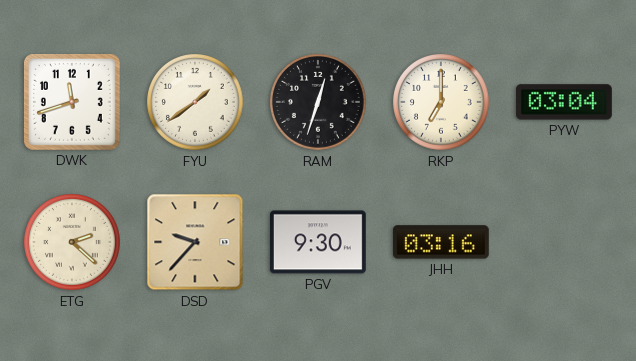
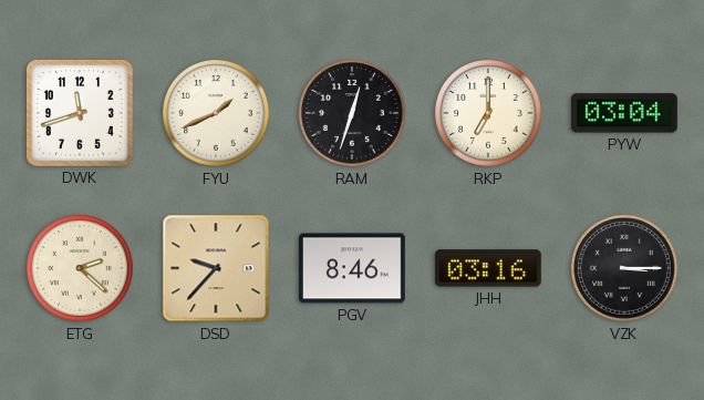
FYU: 1:39 -> 1:41 (217, 114)
PGV: 9:30 -> 8:46 (352, 268)
VZK: none -> 3:15 (625, 269)
